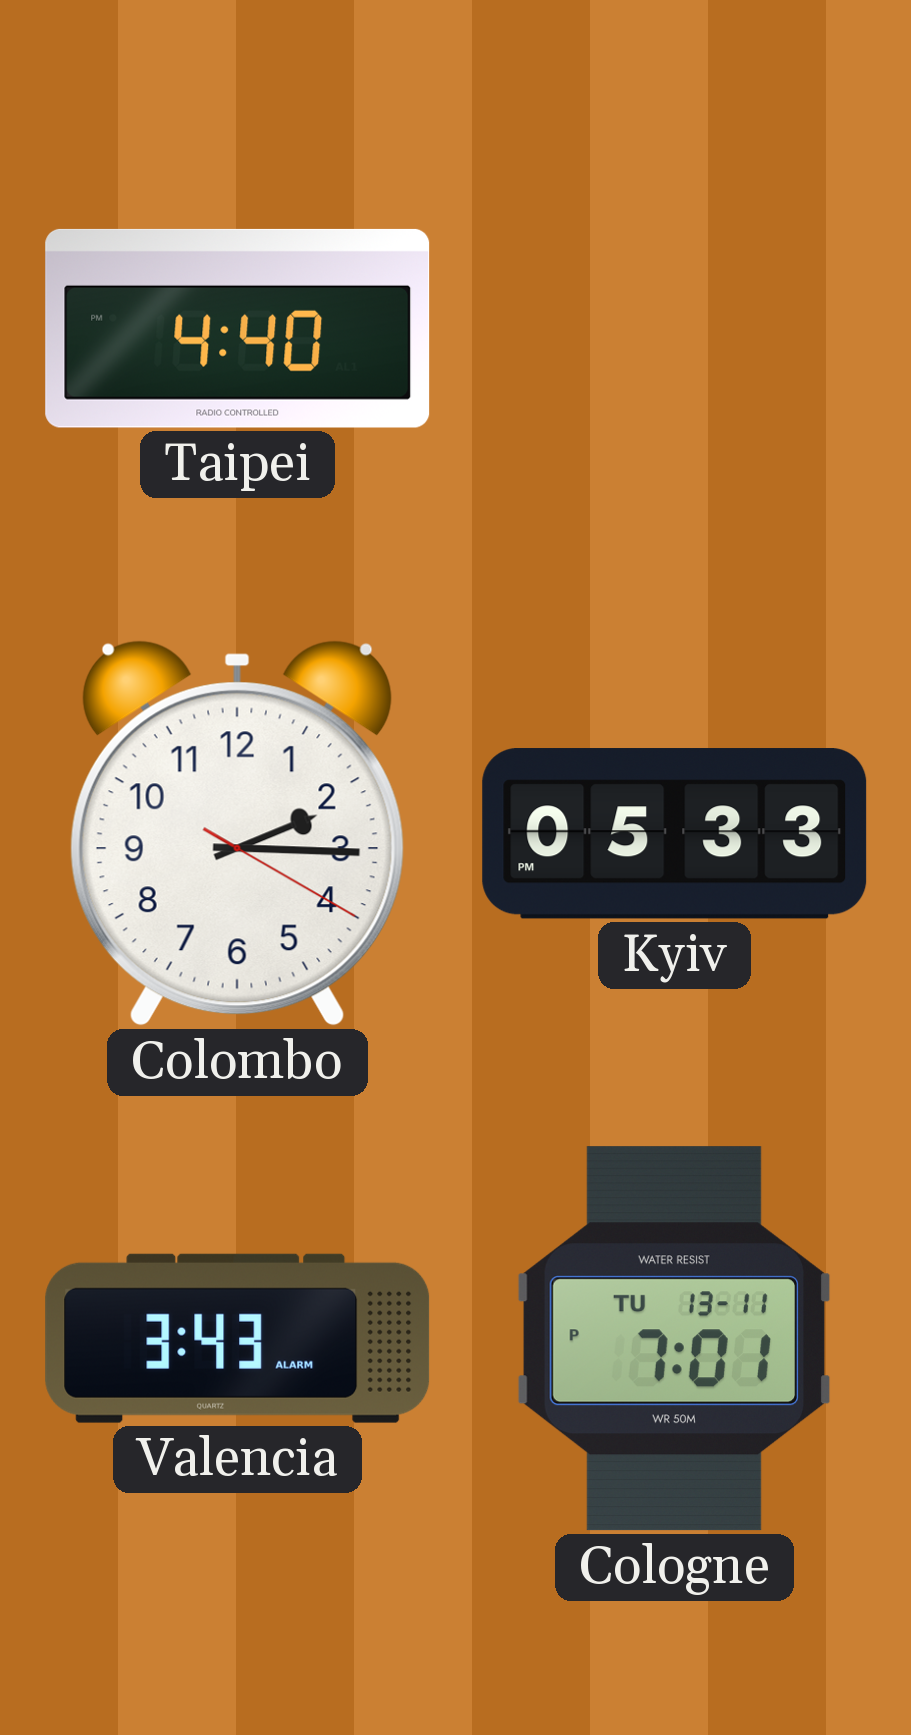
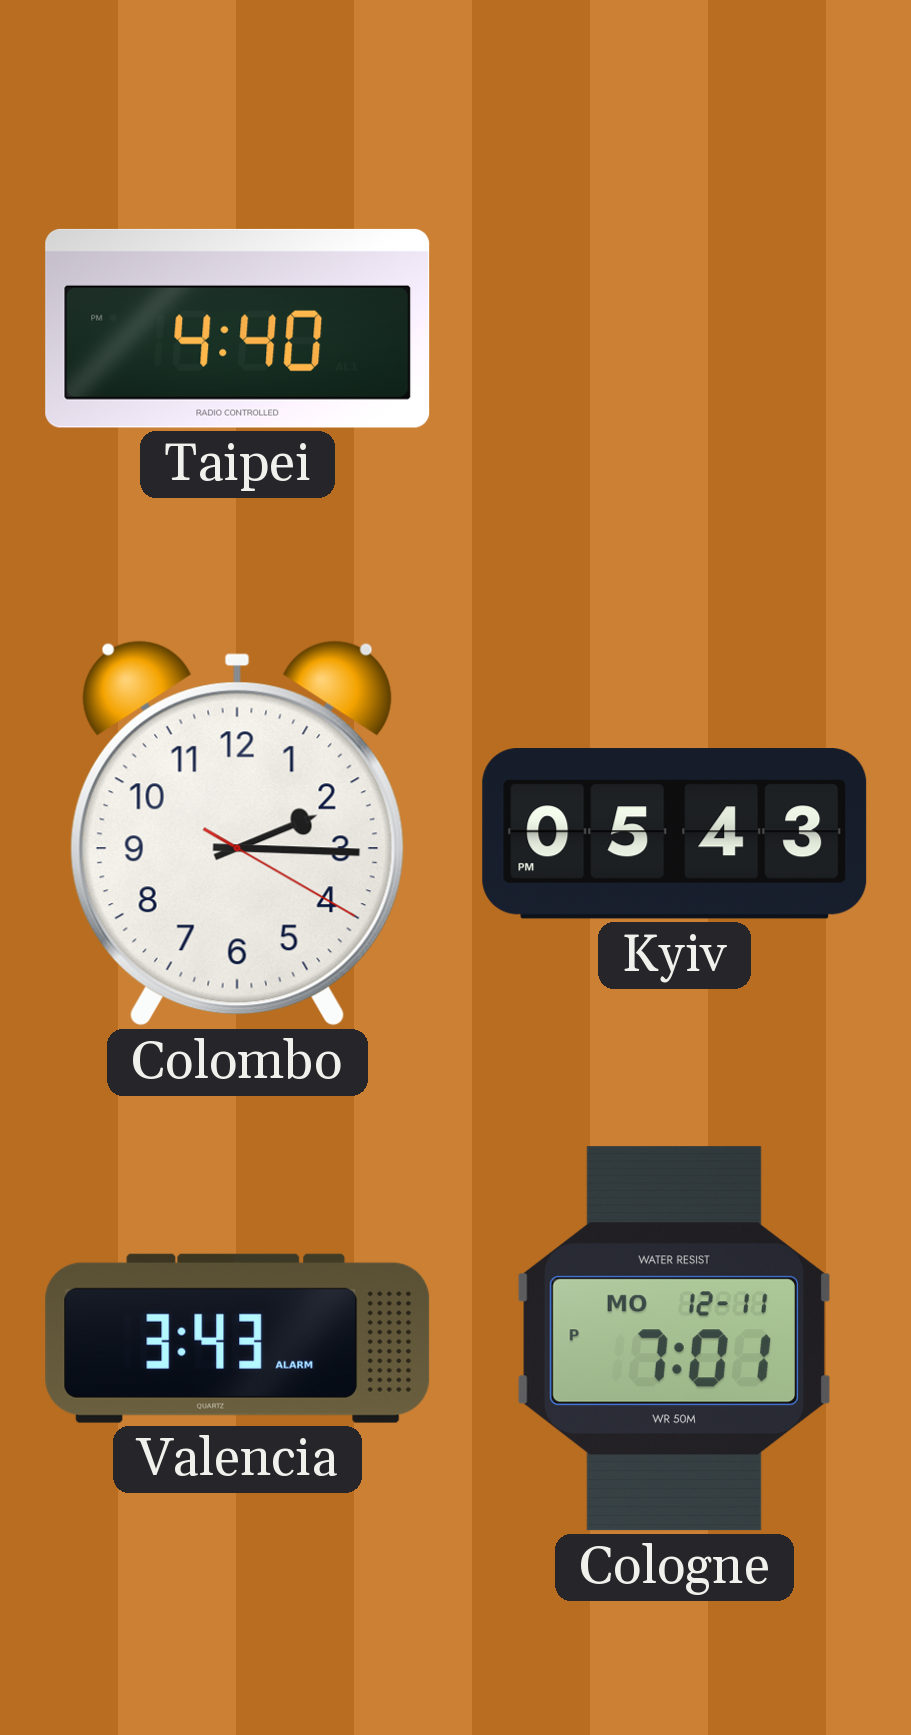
Kyiv: 05:33 -> 05:43 (675, 834)
Cologne date: TU 13-11 -> MO 12-11 (675, 1339)
